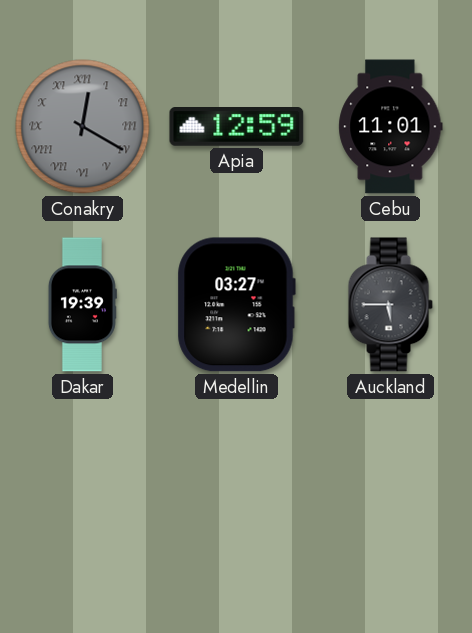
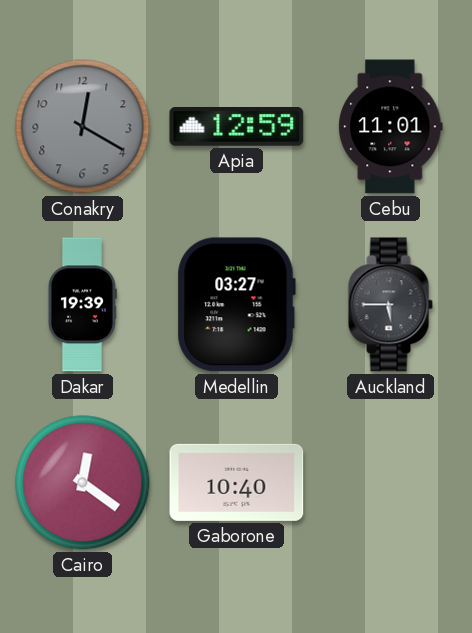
Conakry numerals: Roman -> Arabic (83, 127)
Cairo: none -> 12:21 (83, 483)
Gaborone: none -> 10:40 (237, 482)
